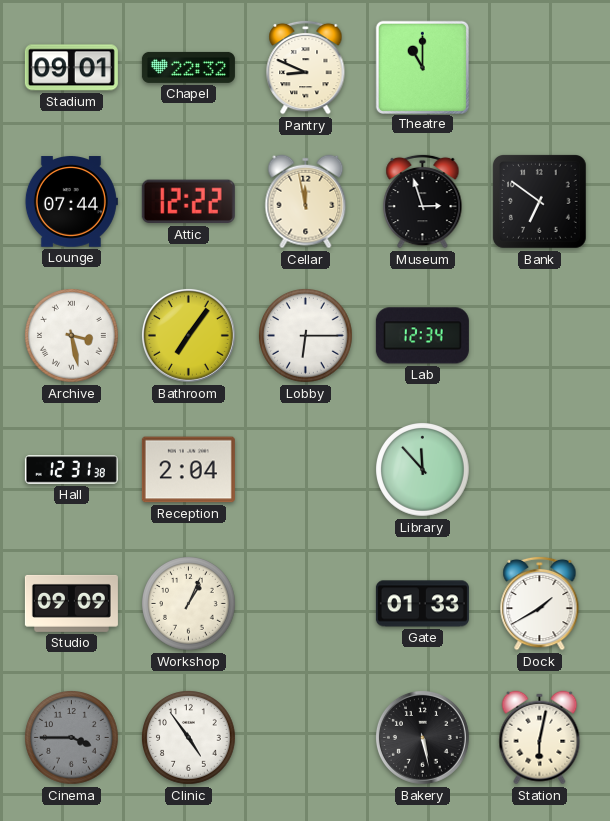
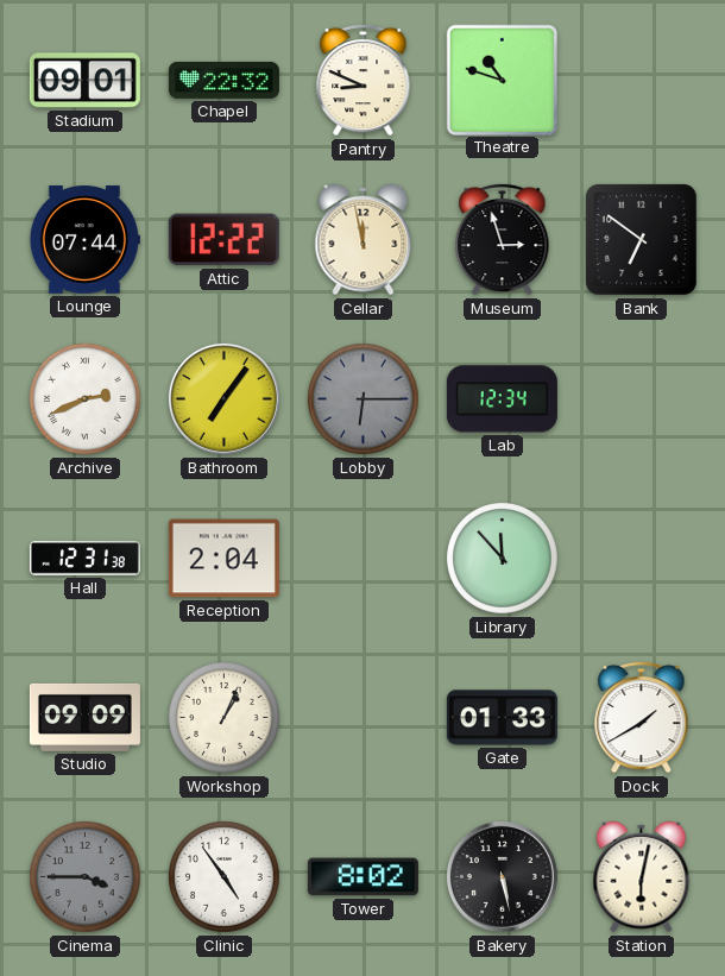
Theatre: 11:00 -> 10:48 (502, 80)
Archive: 3:28 -> 2:41 (86, 399)
Lobby dial: white -> grey (364, 399)
Tower: none -> 8:02 (363, 877)
